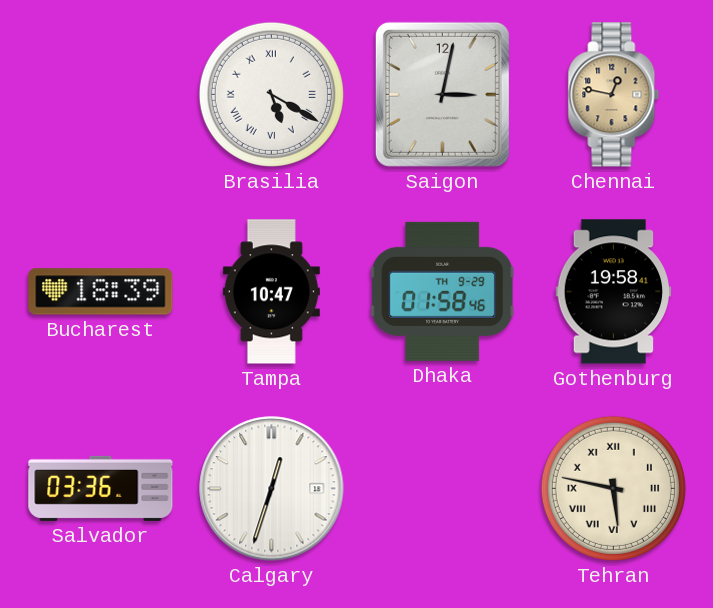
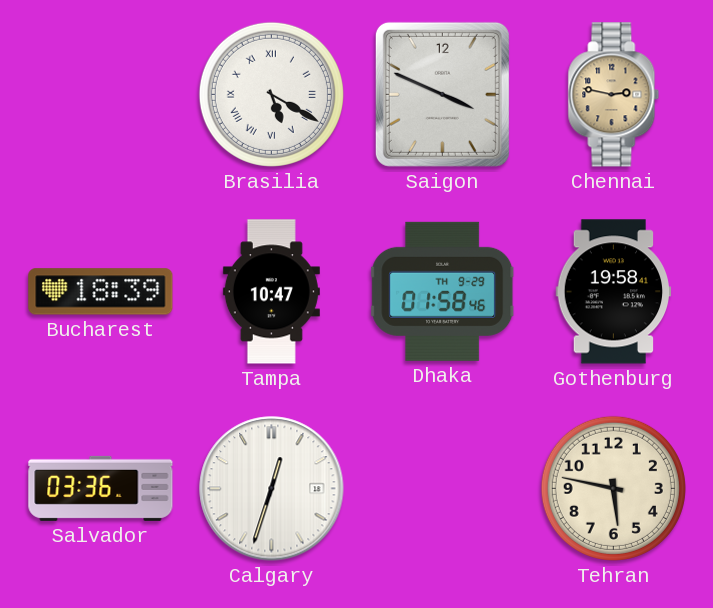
Saigon: 3:02 -> 3:49 (442, 94)
Chennai: 12:47 -> 2:47 (614, 95)
Tehran numerals: Roman -> Arabic (613, 488)
